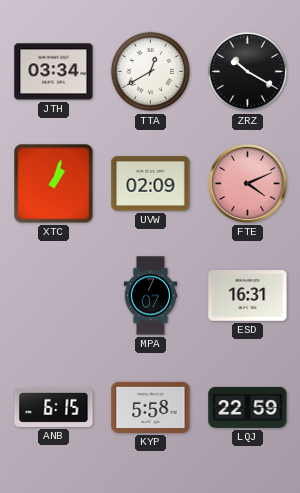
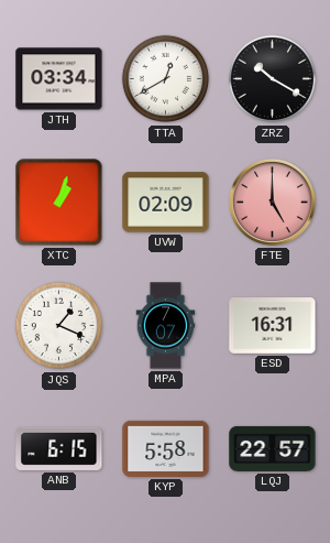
FTE: 4:11 -> 5:00 (272, 202)
JQS: none -> 1:19 (58, 326)
LQJ: 22:59 -> 22:57 (273, 448)
